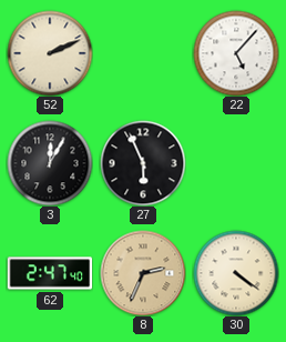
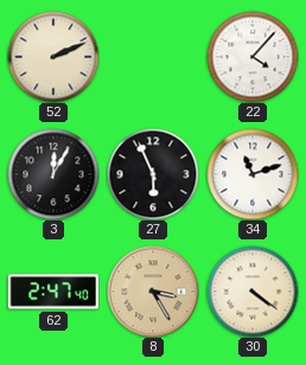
22: 5:07 -> 4:07 (253, 57)
34: none -> 11:12 (253, 174)
8: 2:34 -> 3:25 (153, 292)
